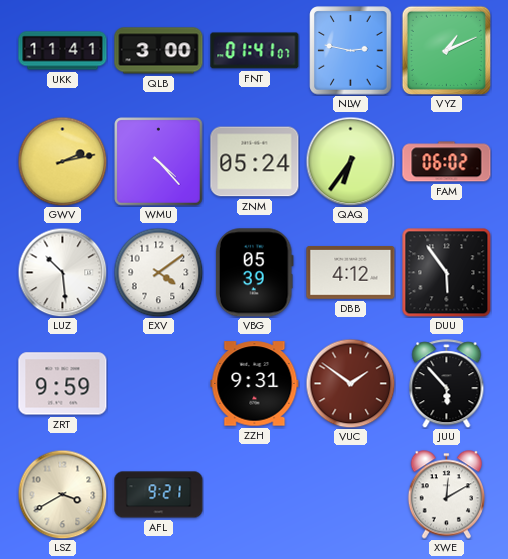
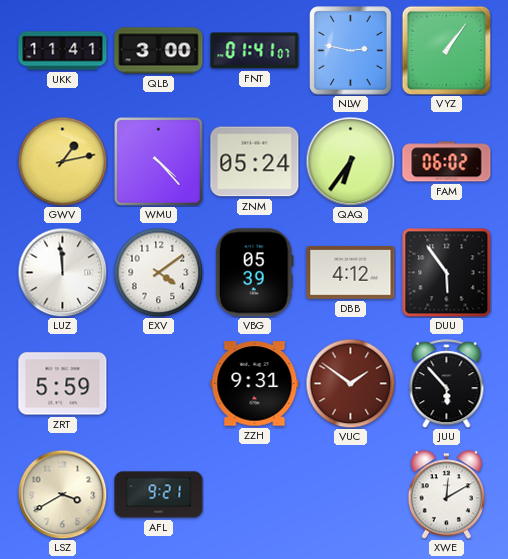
VYZ: 1:11 -> 1:06 (446, 50)
GWV: 2:13 -> 1:13 (62, 161)
LUZ: 10:29 -> 11:59 (62, 272)
ZRT: 9:59 -> 5:59 (63, 384)
